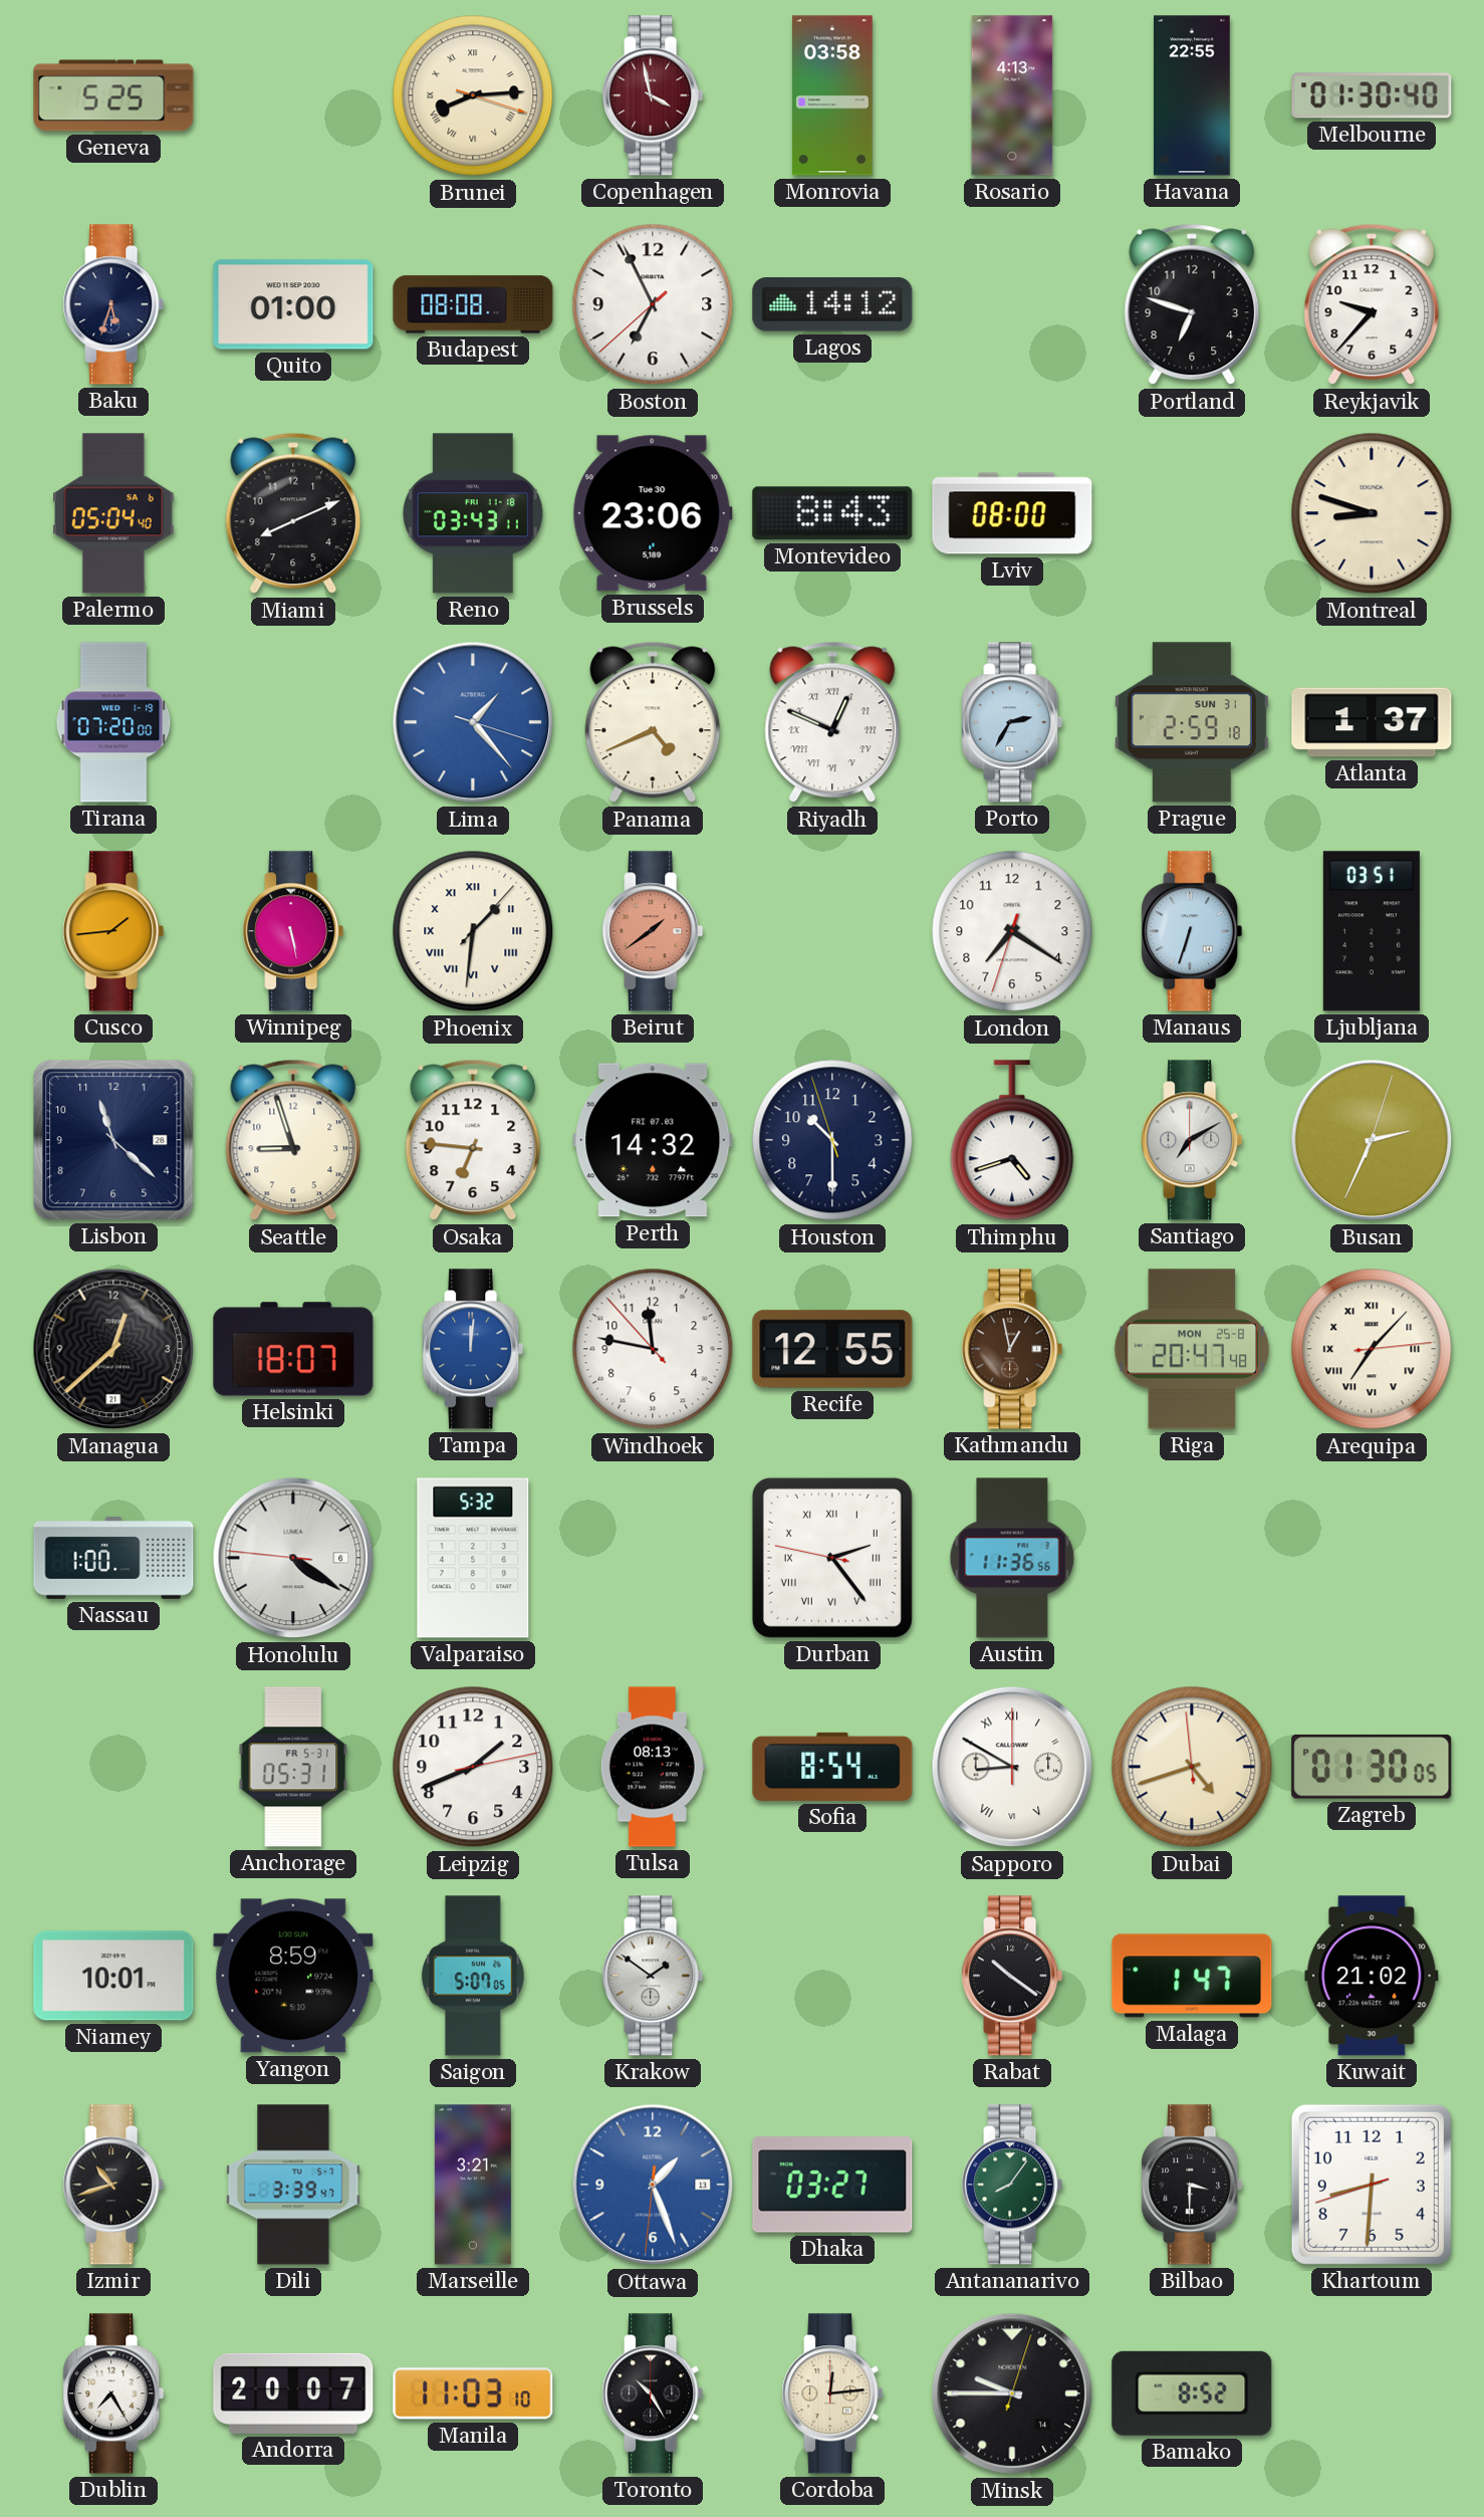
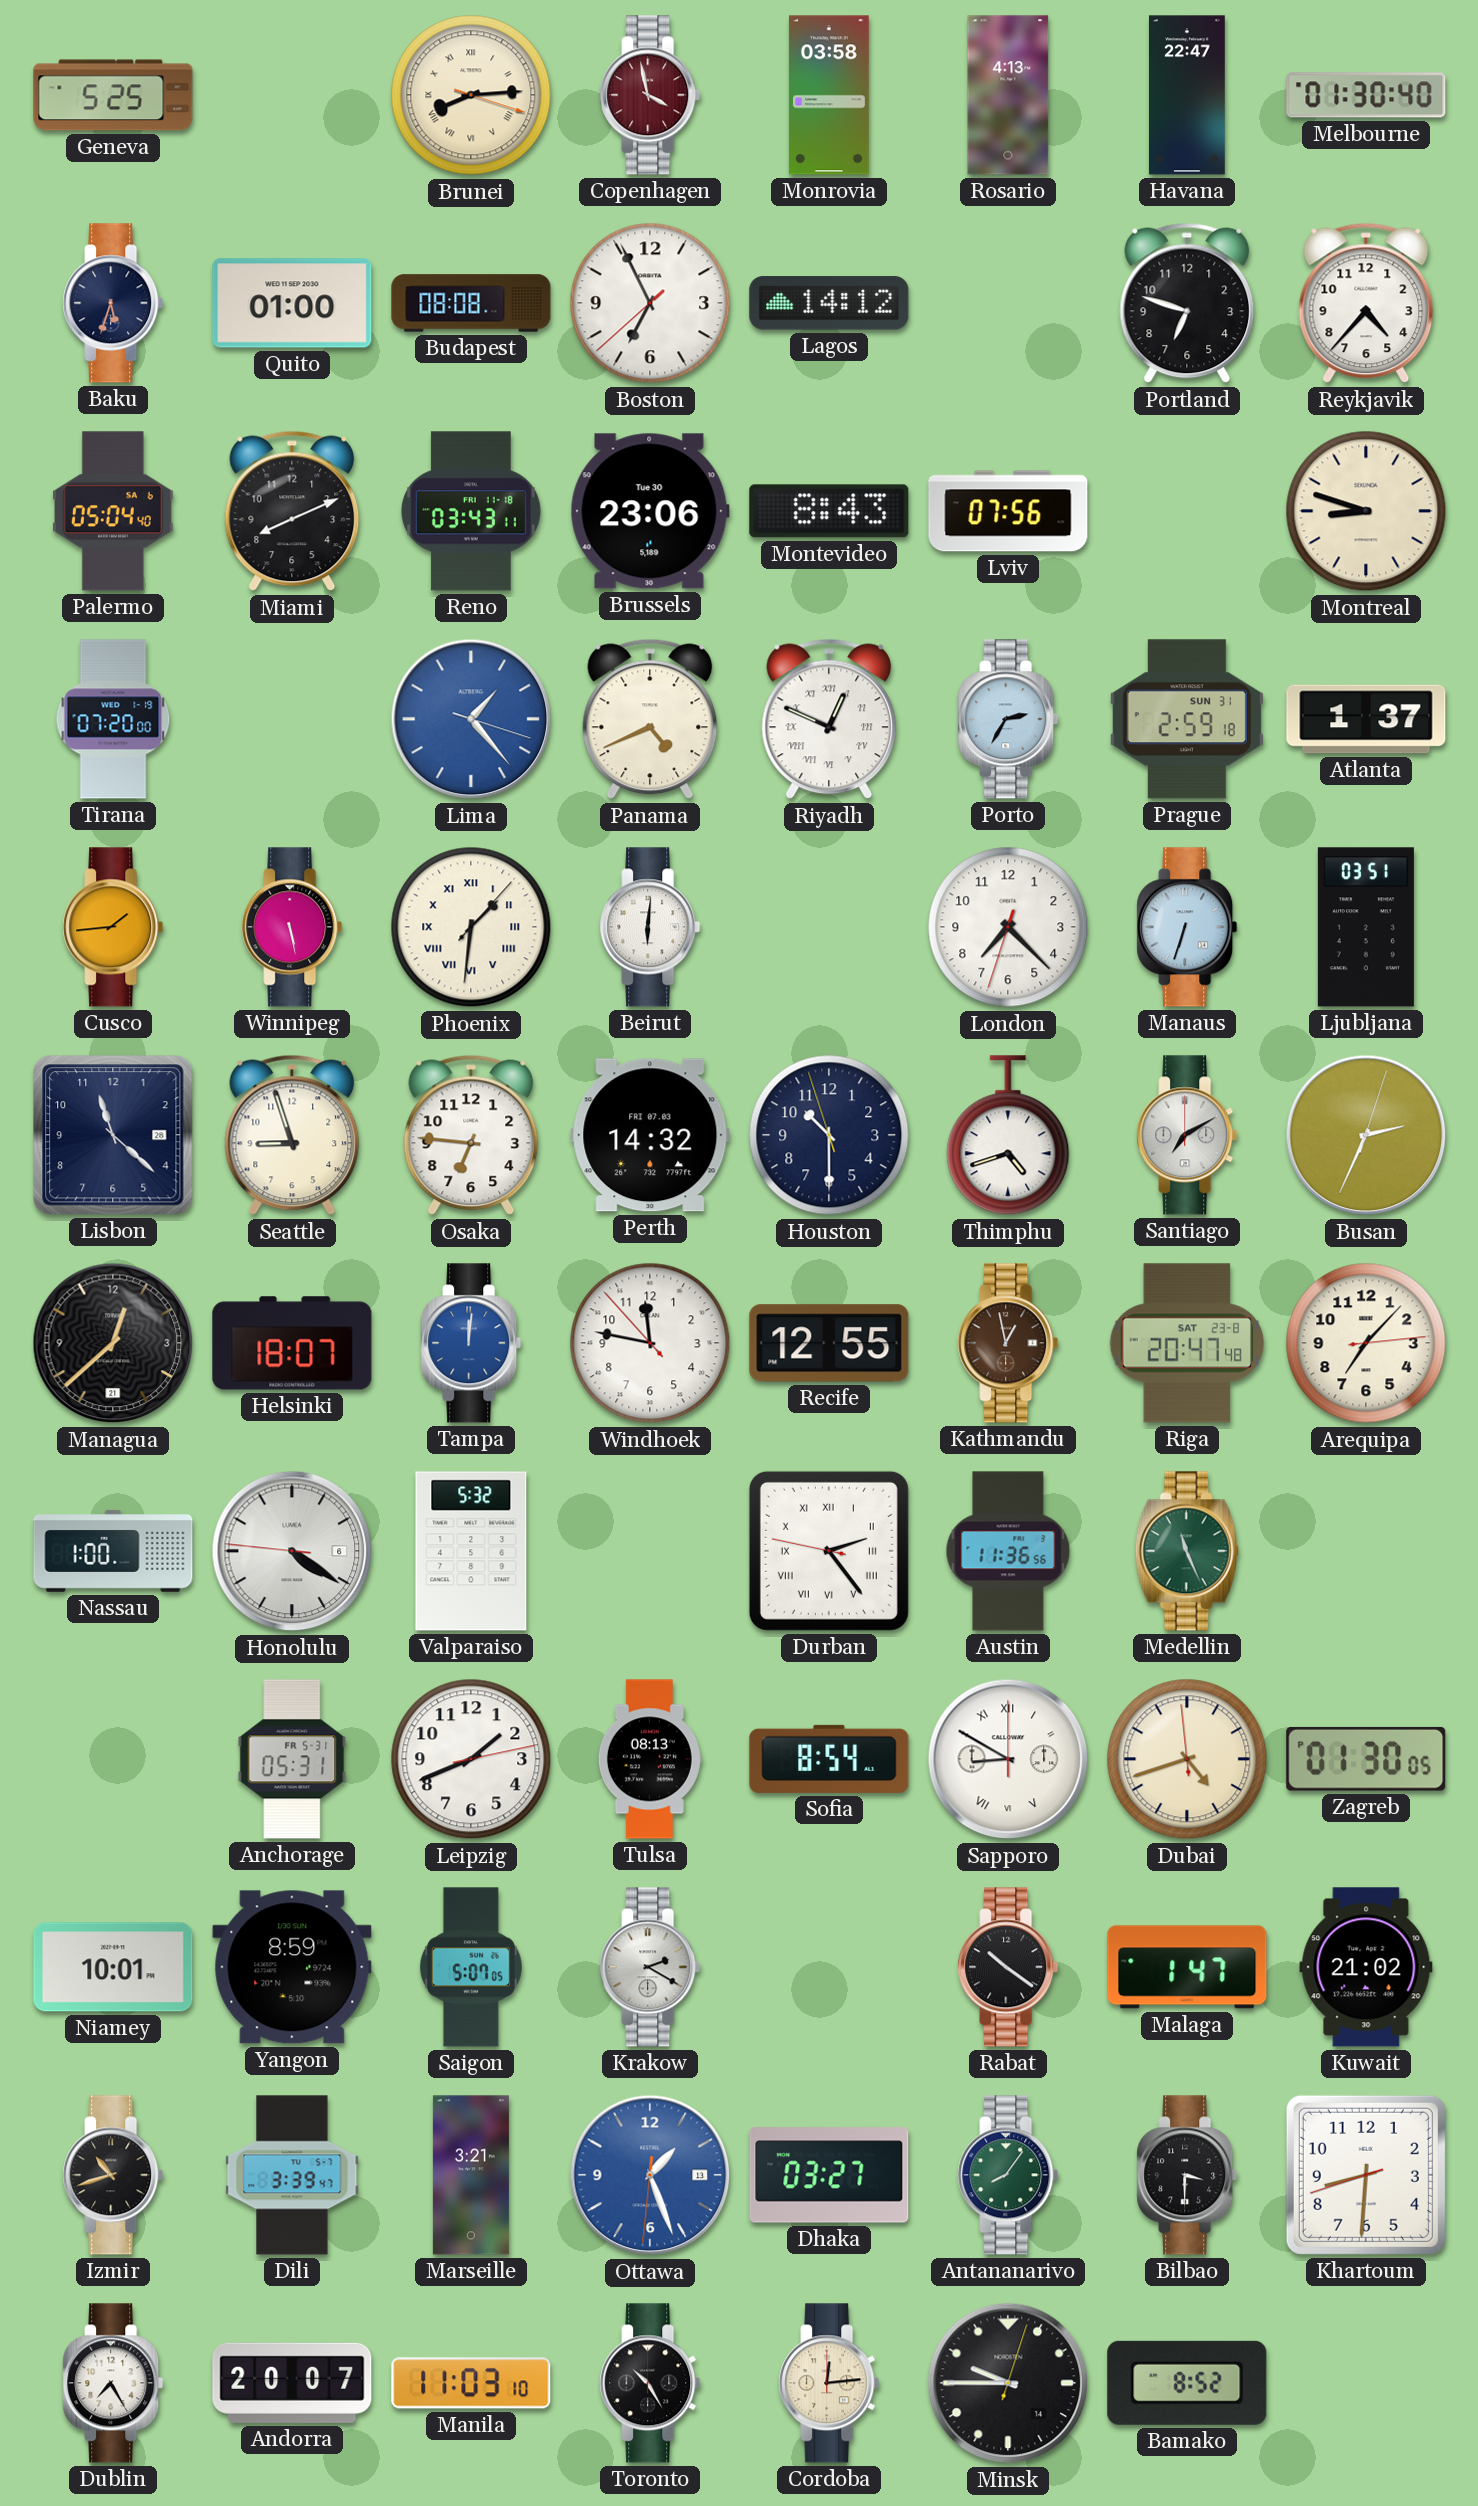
Havana: 22:55 -> 22:47 (1188, 95)
Reykjavik: 9:37 -> 4:37 (1366, 303)
Lviv: 08:00 -> 07:56 (1008, 511)
Beirut: 1:39 -> 6:01 (650, 927)
Beirut dial: salmon -> white (650, 927)
London: 7:20 -> 7:22 (1008, 927)
Riga date: MON 25-8 -> SAT 23-8 (1187, 1343)
Arequipa numerals: Roman -> Arabic (1366, 1343)
Medellin: none -> 11:26 (1187, 1551)
Krakow: 1:51 -> 2:20 (650, 1967)
